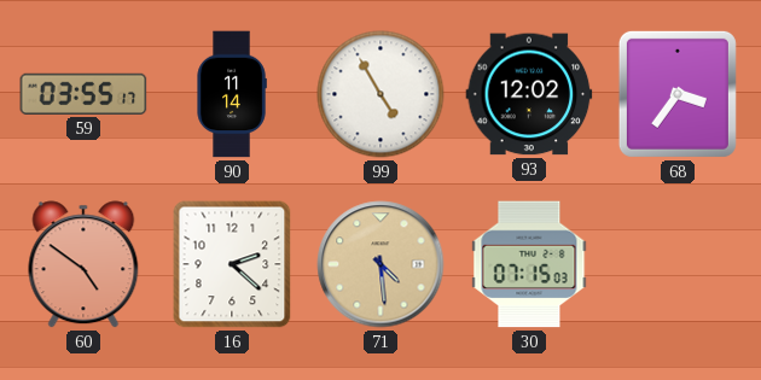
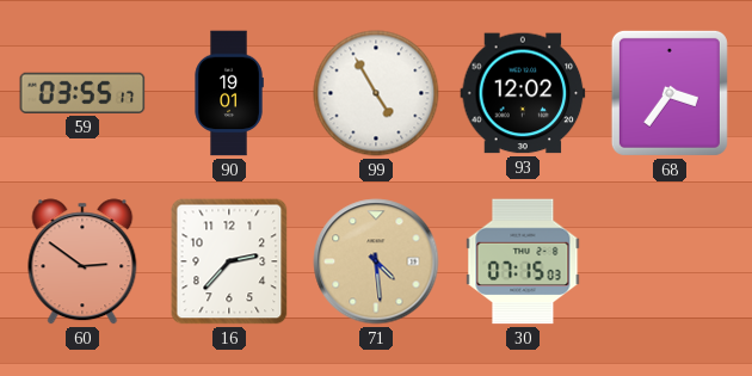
90: 11:14 -> 19:01 (229, 93)
60: 4:51 -> 2:51 (82, 261)
16: 2:22 -> 2:37 (229, 261)
